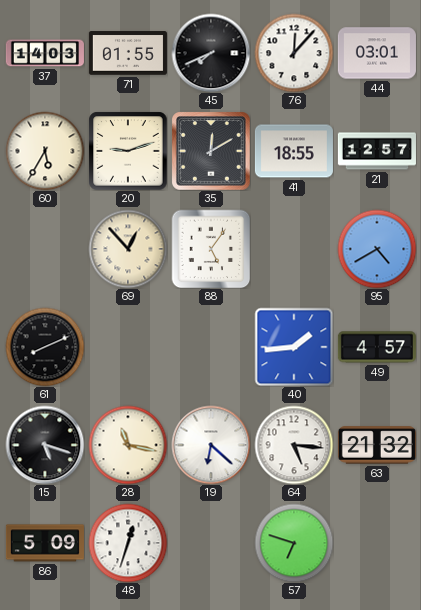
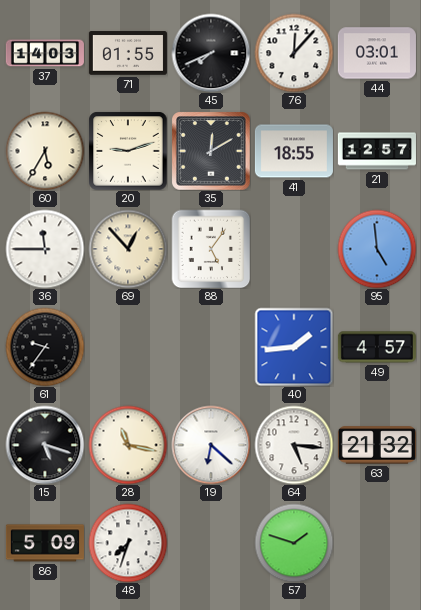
36: none -> 11:45 (45, 249)
95: 4:40 -> 4:59 (377, 249)
61: 8:11 -> 9:36 (45, 347)
48: 12:33 -> 7:33 (128, 543)
57: 6:48 -> 1:48 (294, 543)
